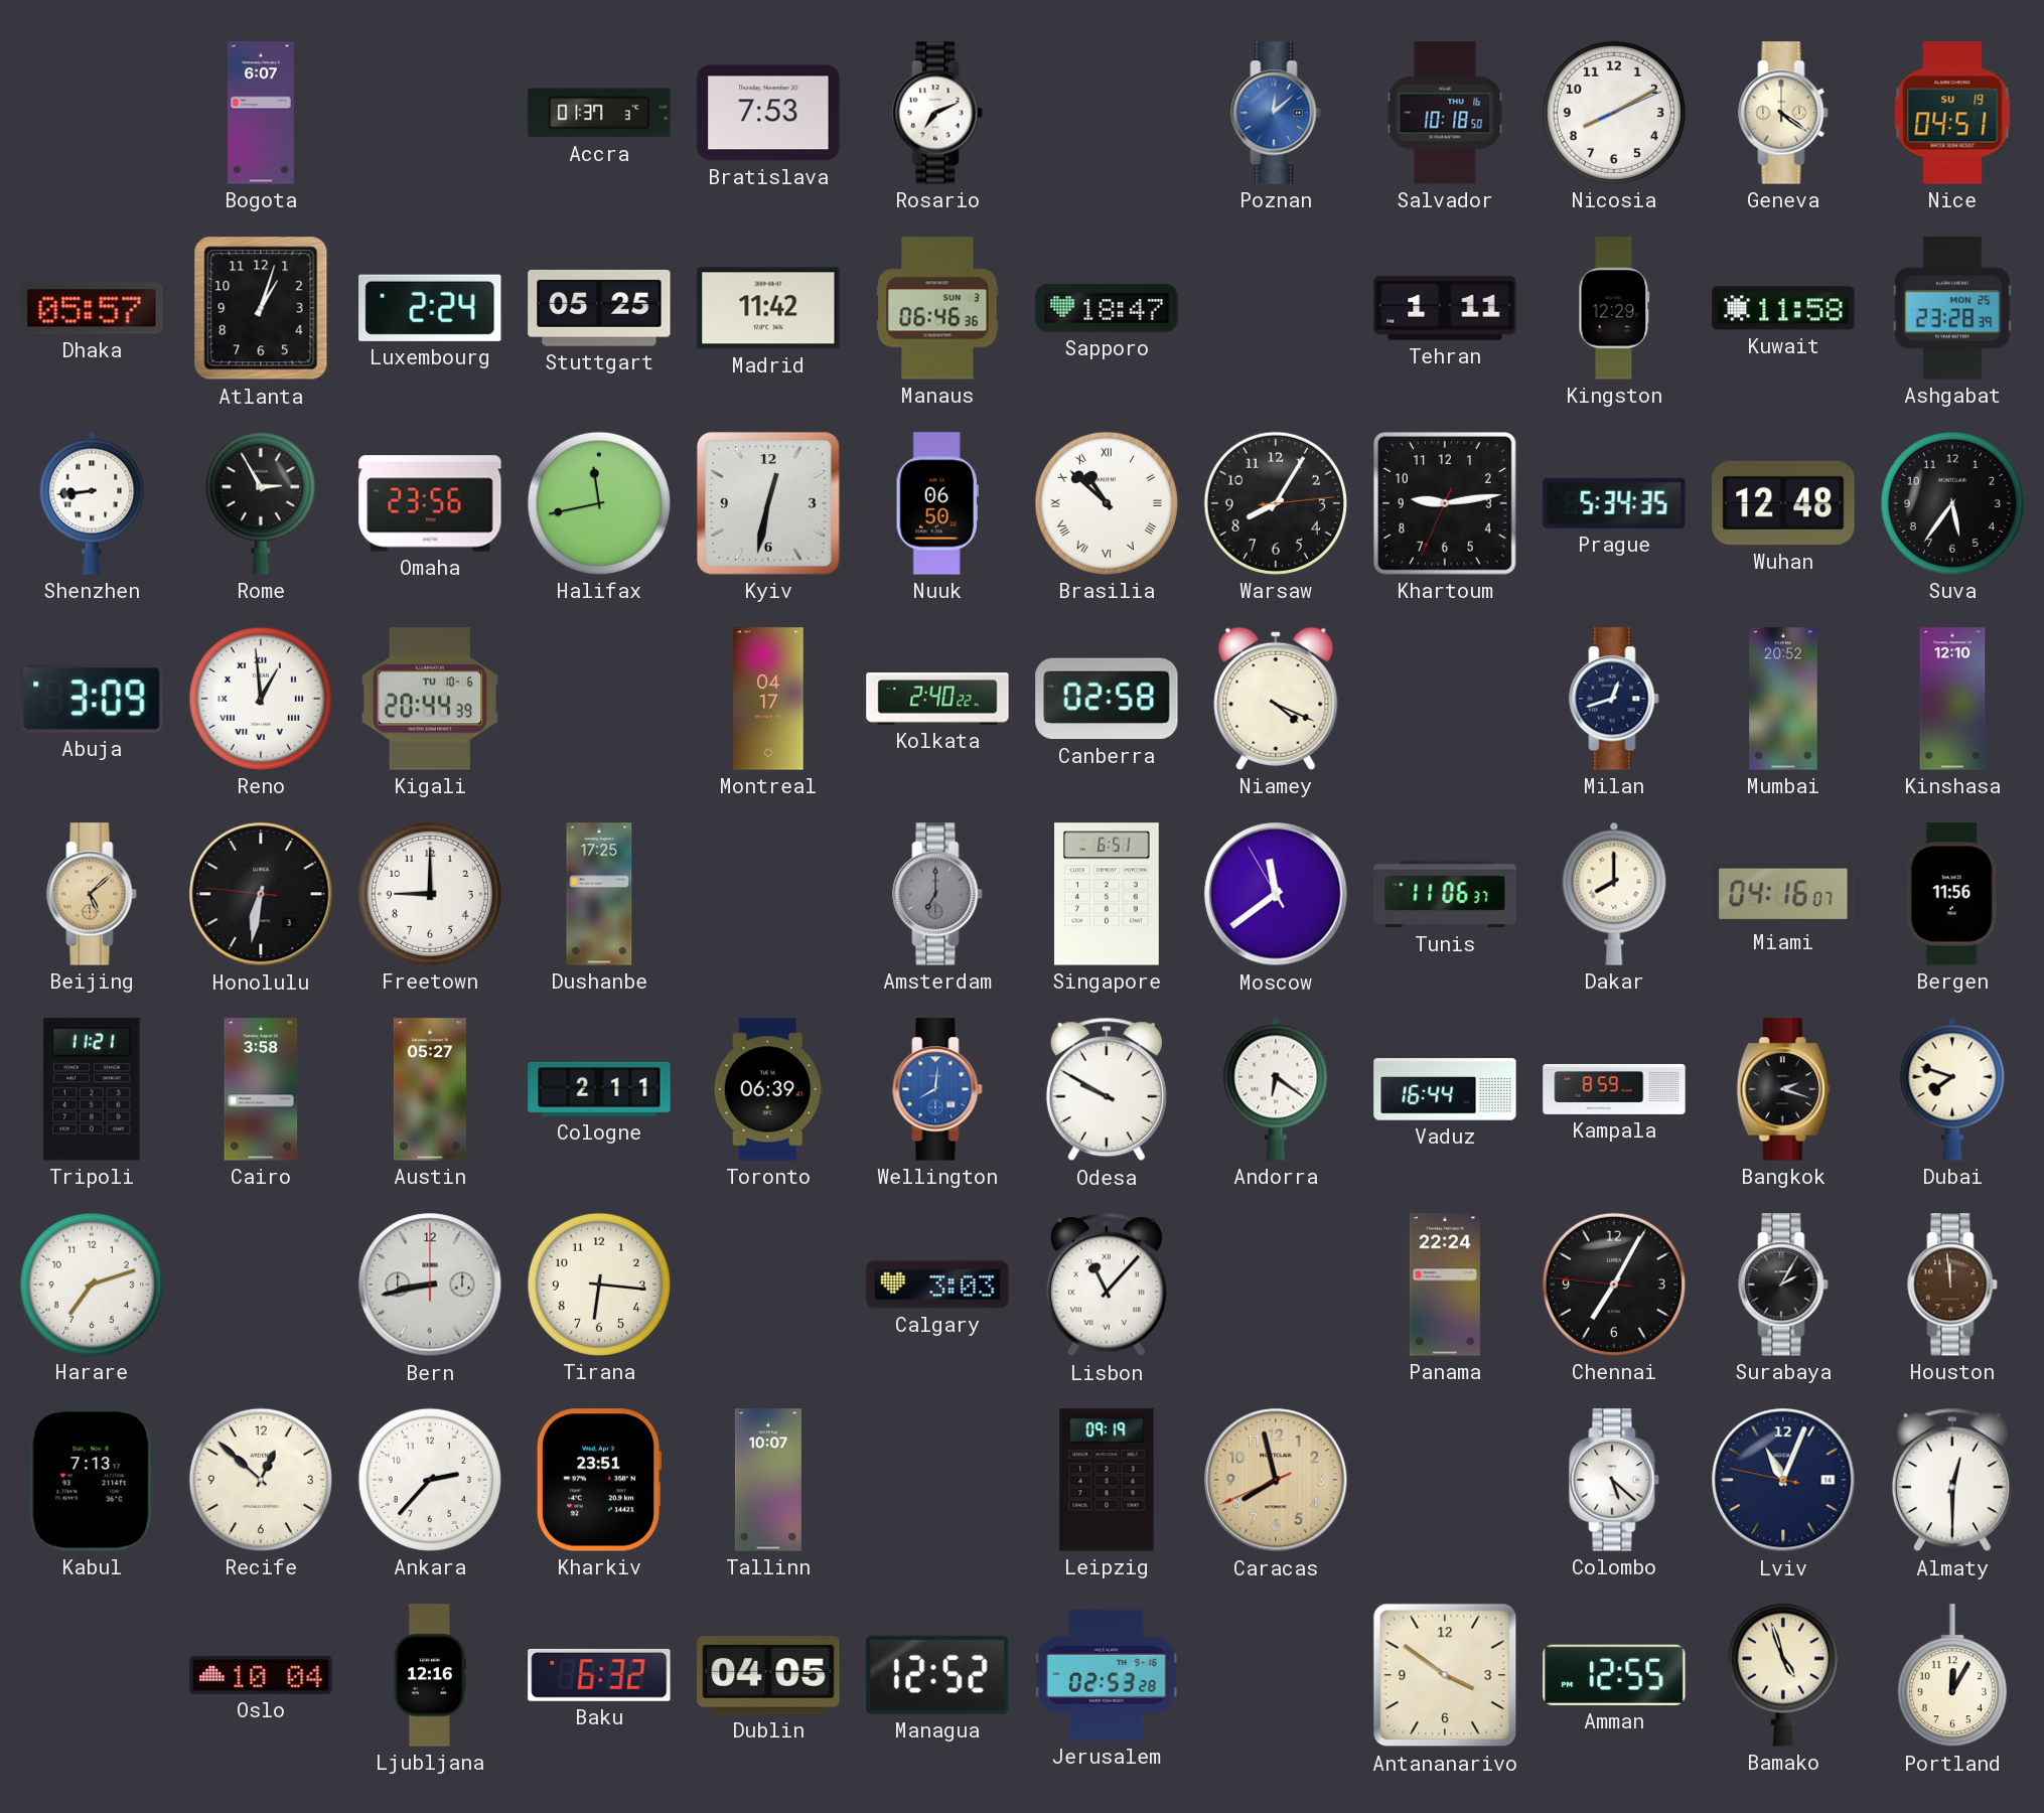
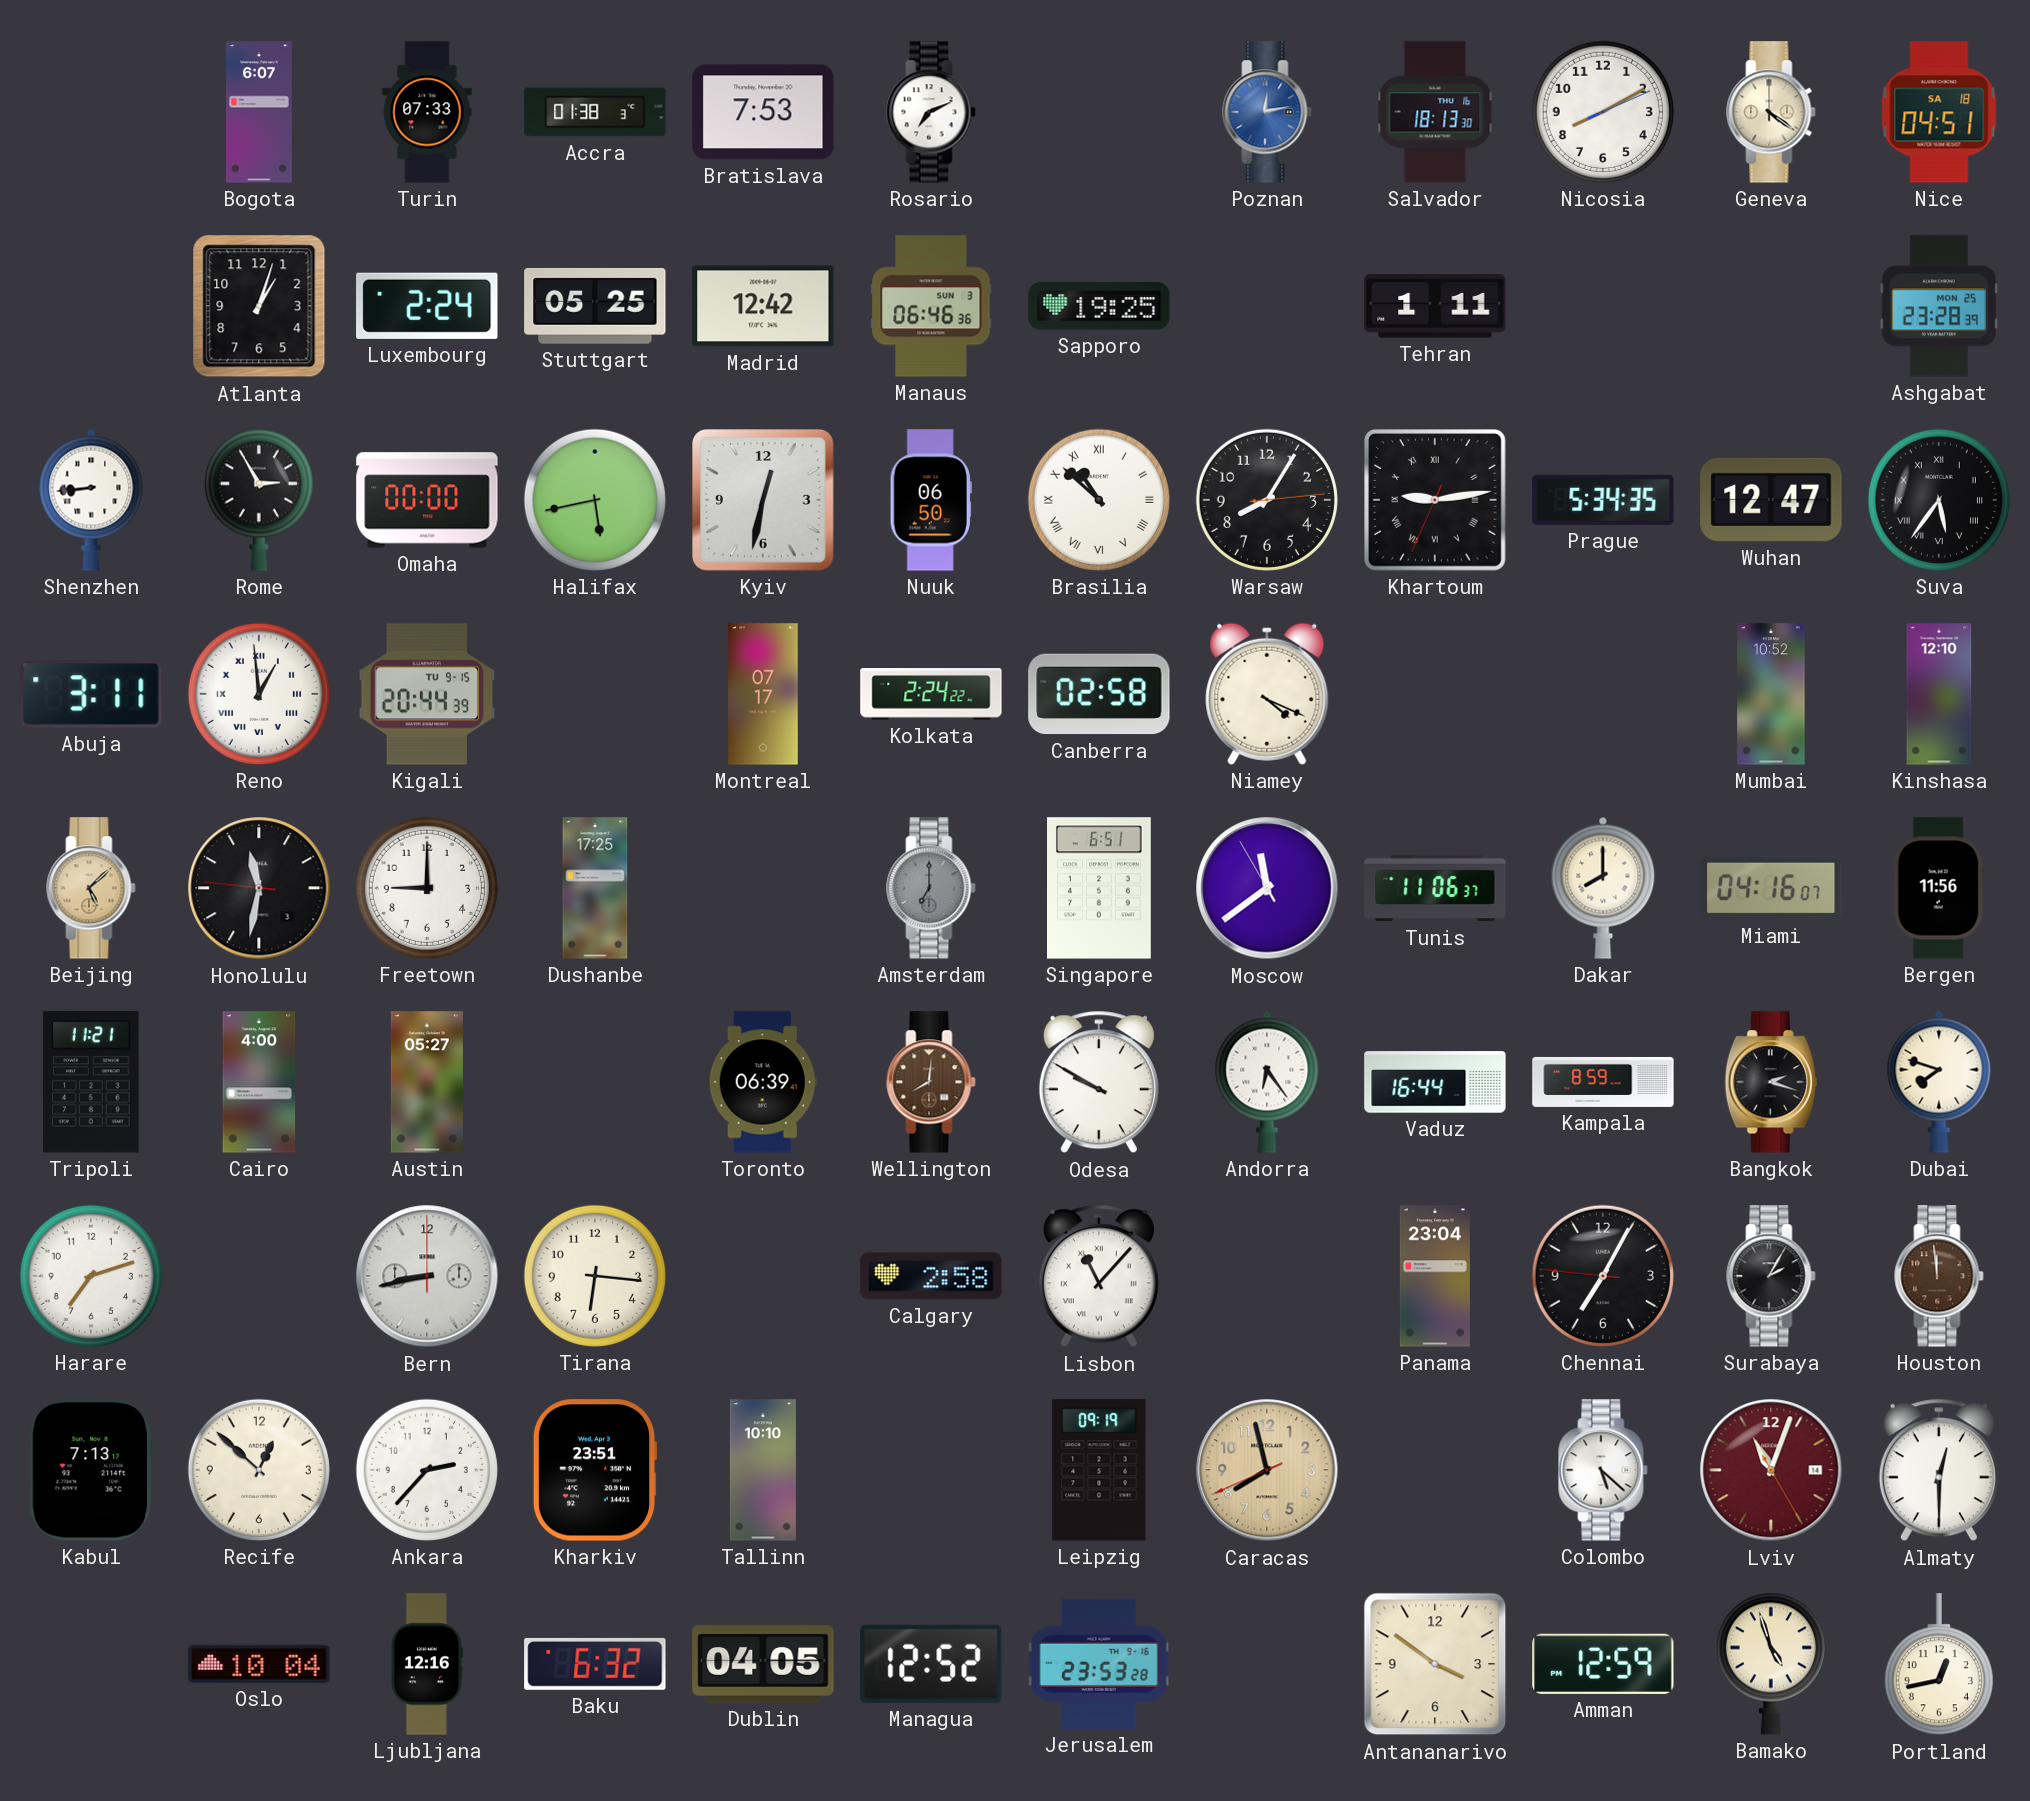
Turin: none -> 07:33 (427, 112)
Accra: 01:37 -> 01:38 (595, 112)
Poznan: 12:08 -> 12:13 (1267, 112)
Salvador: 10:18 -> 18:13 (1435, 112)
Nice date: SU 19 -> SA 18 (1939, 112)
Dhaka: 05:57 -> none (92, 308)
Madrid: 11:42 -> 12:42 (763, 306)
Sapporo: 18:47 -> 19:25 (1099, 306)
Kingston: 12:29 -> none (1614, 308)
Kuwait: 11:58 -> none (1783, 308)
Omaha: 23:56 -> 00:00 (427, 500)
Halifax: 11:43 -> 5:43 (595, 500)
Khartoum numerals: Arabic -> Roman (1436, 501)
Wuhan: 12:48 -> 12:47 (1771, 500)
Suva numerals: Arabic -> Roman (1939, 500)
Abuja: 3:09 -> 3:11 (91, 694)
Kigali date: TU 10-6 -> TU 9-15 (427, 694)
Montreal: 04:17 -> 07:17 (763, 694)
Kolkata: 2:40 -> 2:24 (931, 694)
Milan: 12:42 -> none (1614, 699)
Mumbai: 20:52 -> 10:52 (1771, 694)
Honolulu: 6:31 -> 11:31 (259, 888)
Cairo: 3:58 -> 4:00 (259, 1082)
Cologne: 2:11 -> none (599, 1089)
Wellington dial: blue -> brown (931, 1082)
Andorra: 6:21 -> 6:24 (1267, 1082)
Calgary: 3:03 -> 2:58 (931, 1276)
Panama: 22:24 -> 23:04 (1435, 1276)
Tallinn: 10:07 -> 10:10 (763, 1470)
Lviv: 11:03:47 -> 11:03:25 (1771, 1470)
Lviv dial: navy -> burgundy (1771, 1470)
Jerusalem: 02:53 -> 23:53 (1099, 1664)
Amman: 12:55 -> 12:59 (1603, 1664)
Portland: 12:05 -> 12:43 (1939, 1665)
